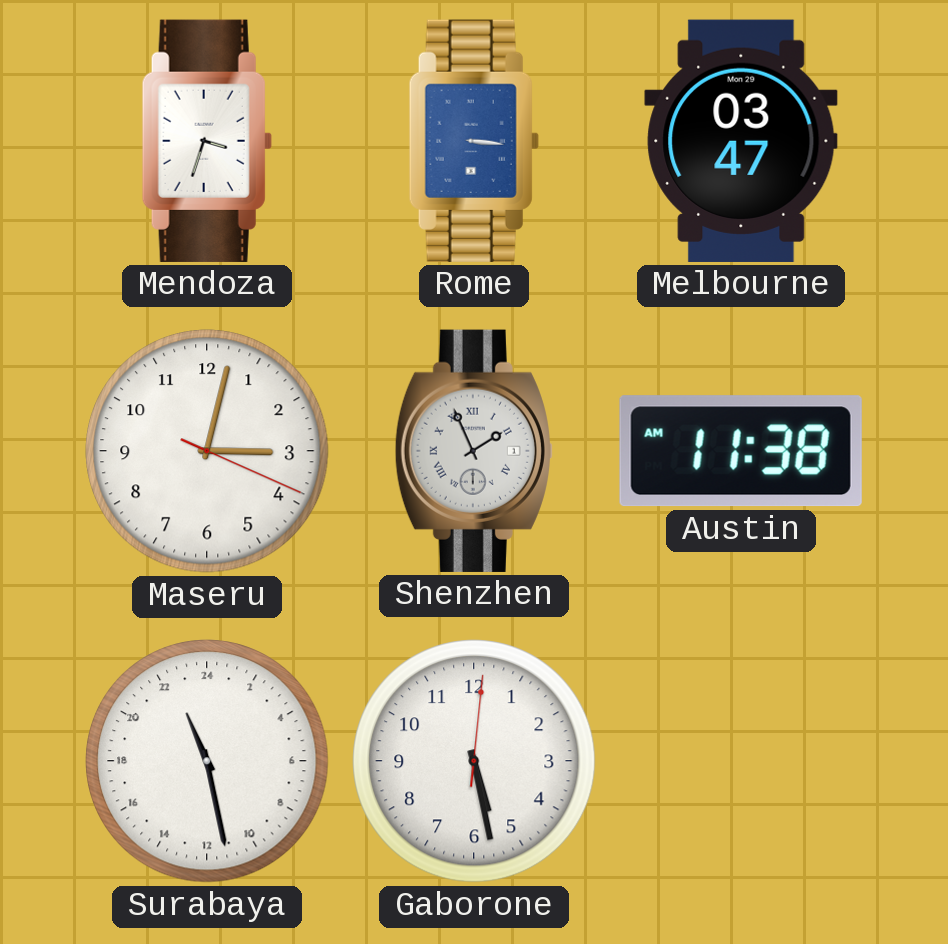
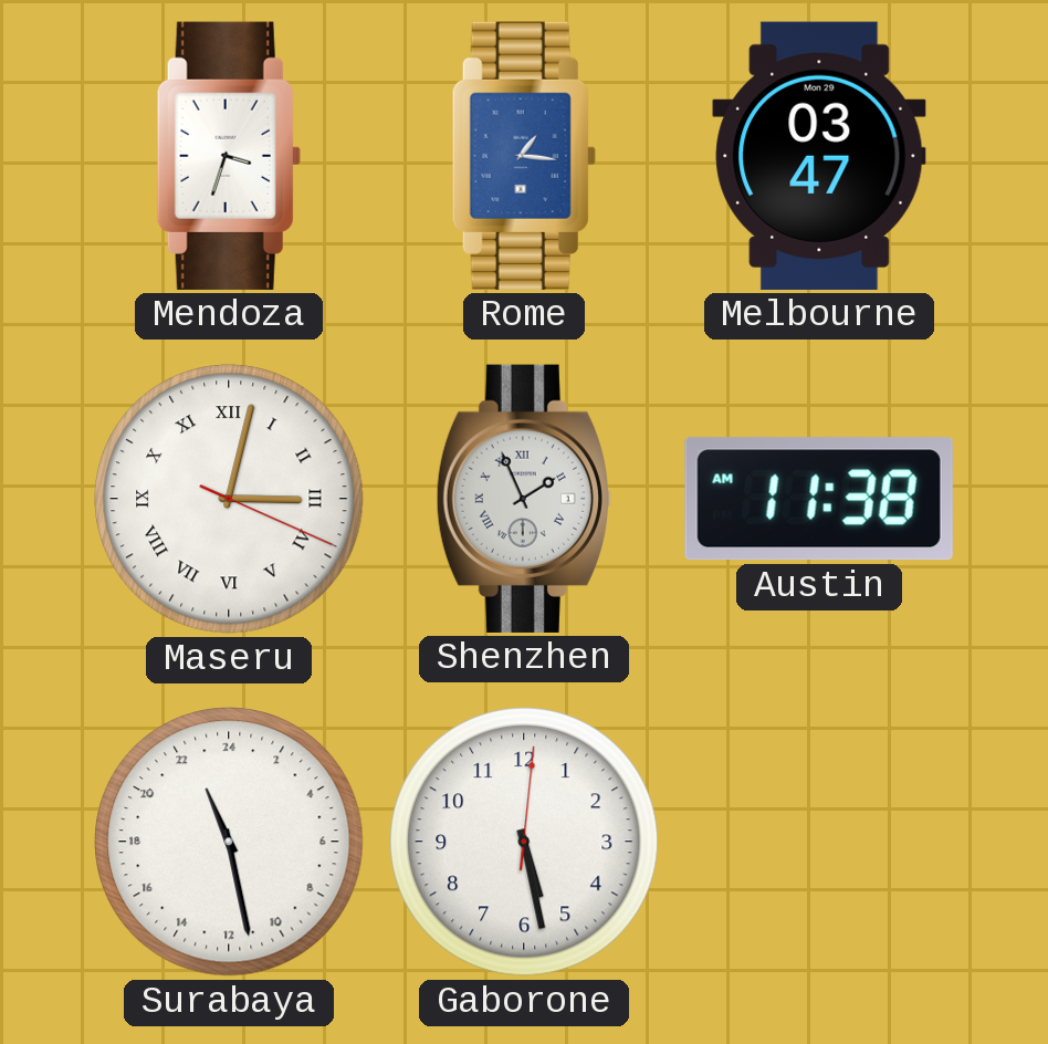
Rome: 3:16 -> 1:16 (524, 156)
Maseru numerals: Arabic -> Roman (229, 499)
